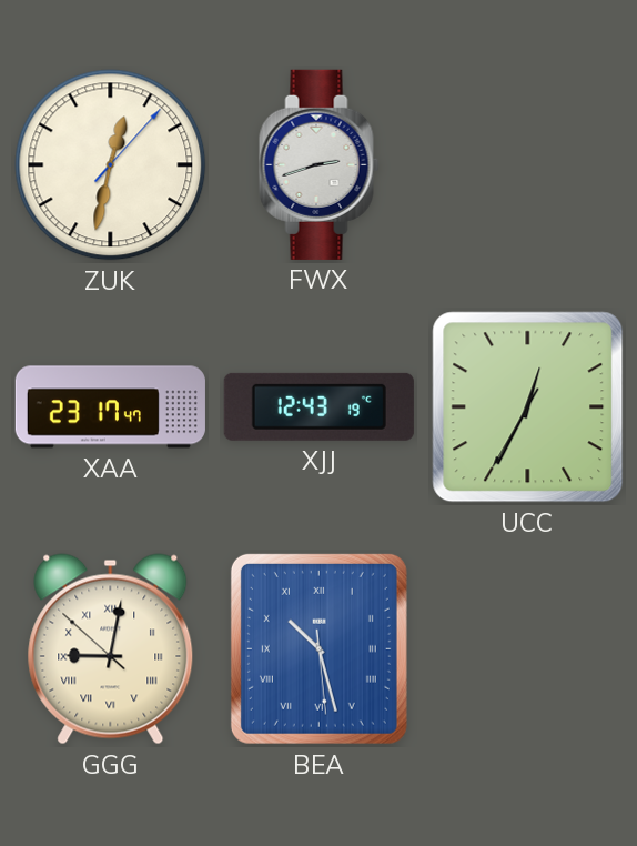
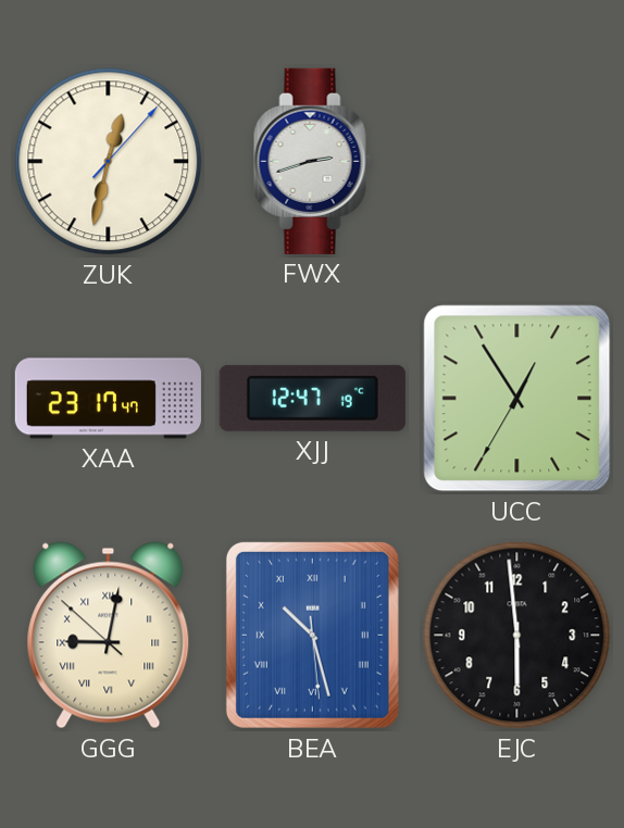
XJJ: 12:43 -> 12:47 (312, 398)
UCC: 12:34 -> 12:54 (517, 399)
EJC: none -> 5:59 (517, 636)
